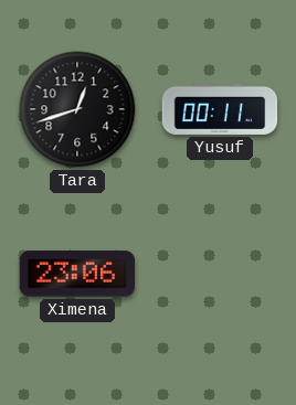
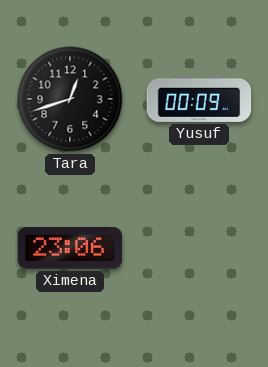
Yusuf: 00:11 -> 00:09 (199, 99)
